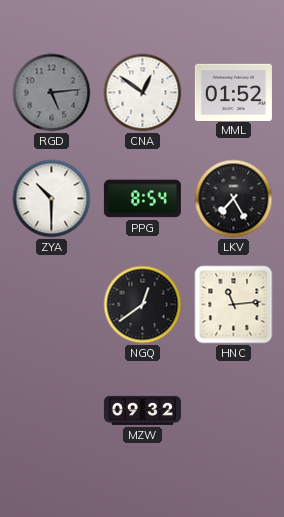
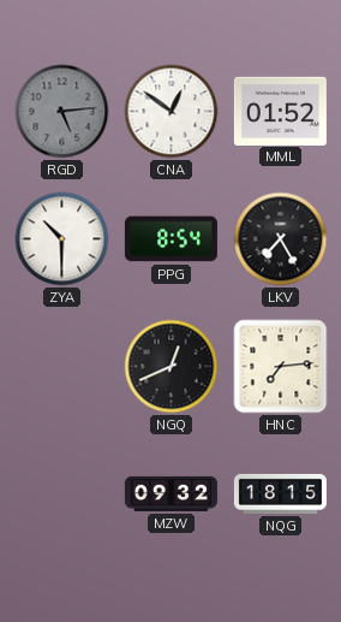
NGQ: 12:39 -> 12:41 (172, 367)
HNC: 11:14 -> 7:14 (281, 367)
NQG: none -> 18:15 (280, 493)
